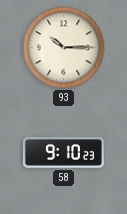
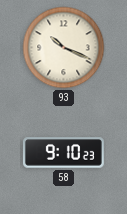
93: 10:15 -> 10:19 (64, 48)
